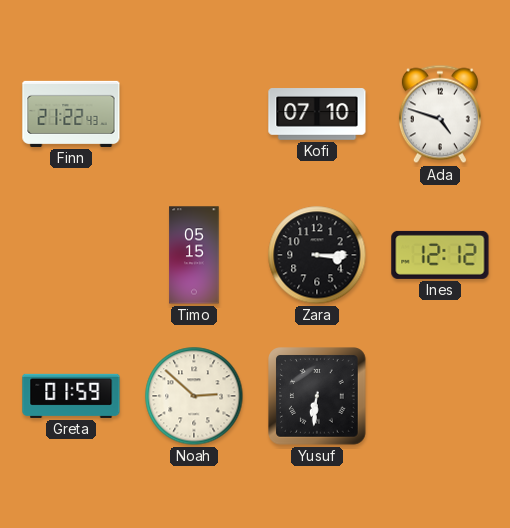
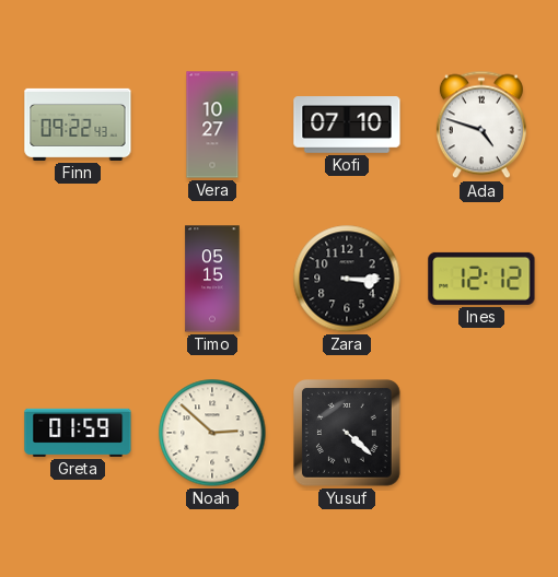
Finn: 21:22 -> 09:22 (78, 125)
Vera: none -> 10:27 (212, 125)
Yusuf: 6:31 -> 4:22 (348, 434)
